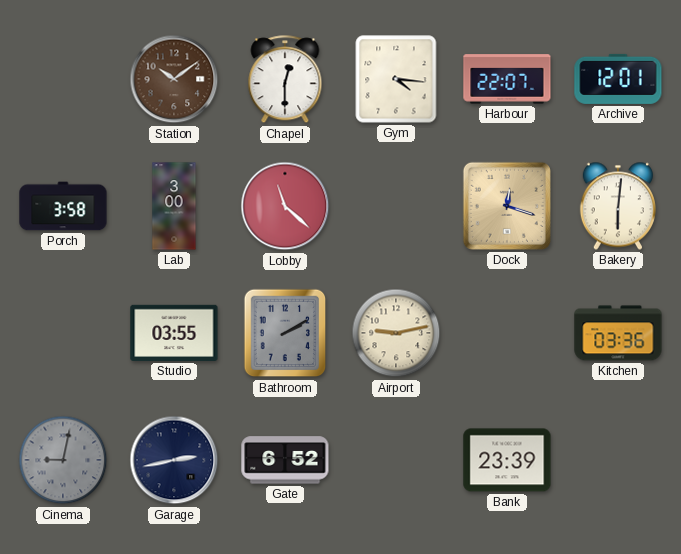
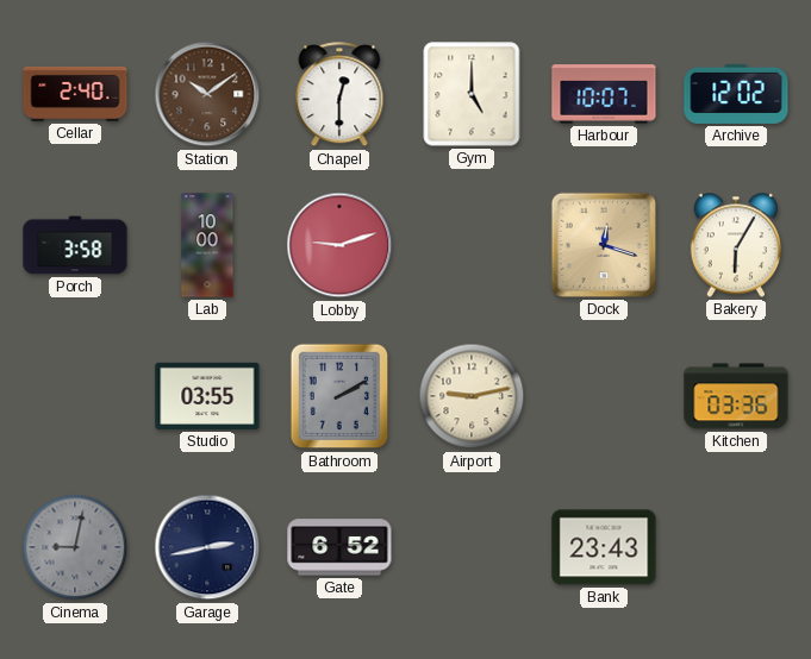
Cellar: none -> 2:40 (75, 94)
Gym: 4:16 -> 5:00 (472, 94)
Harbour: 22:07 -> 10:07 (604, 94)
Archive: 12:01 -> 12:02 (736, 94)
Lab: 3:00 -> 10:00 (207, 245)
Lobby: 11:22 -> 9:12 (339, 245)
Bakery: 6:01 -> 6:05 (736, 245)
Bank: 23:39 -> 23:43 (604, 547)
